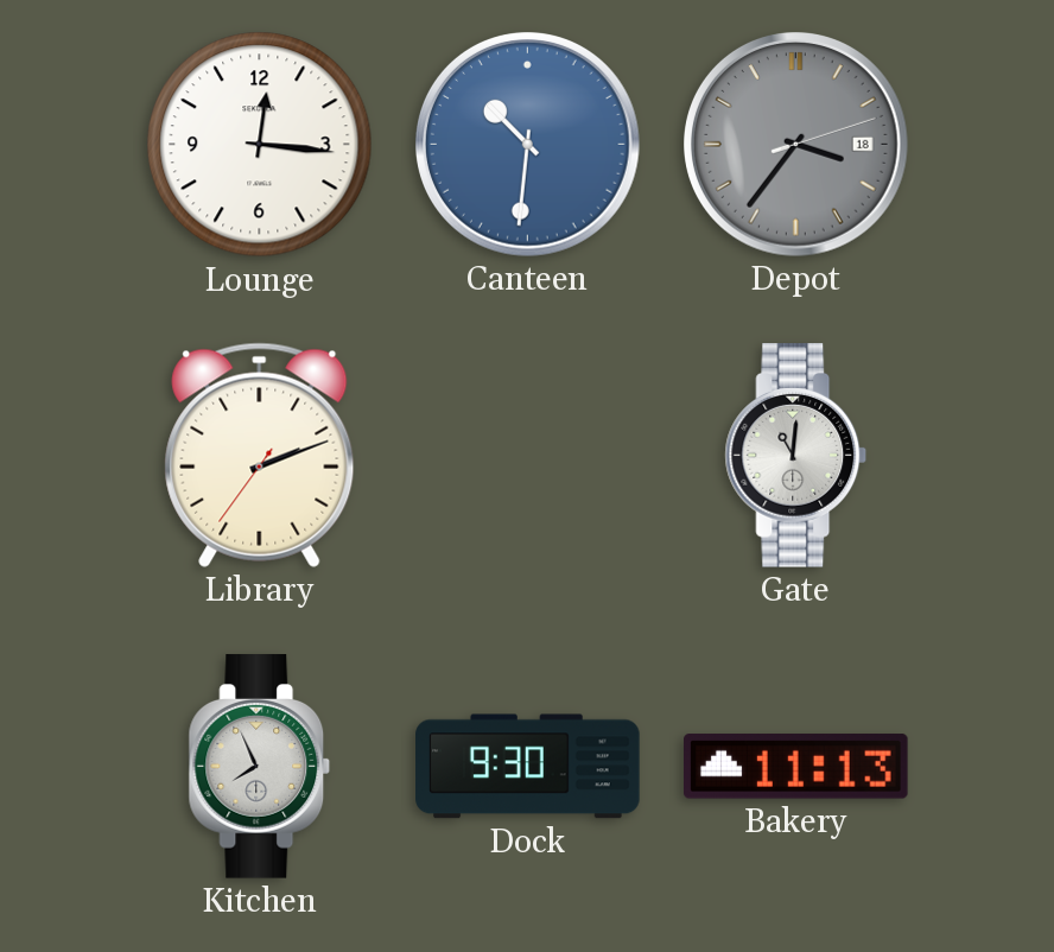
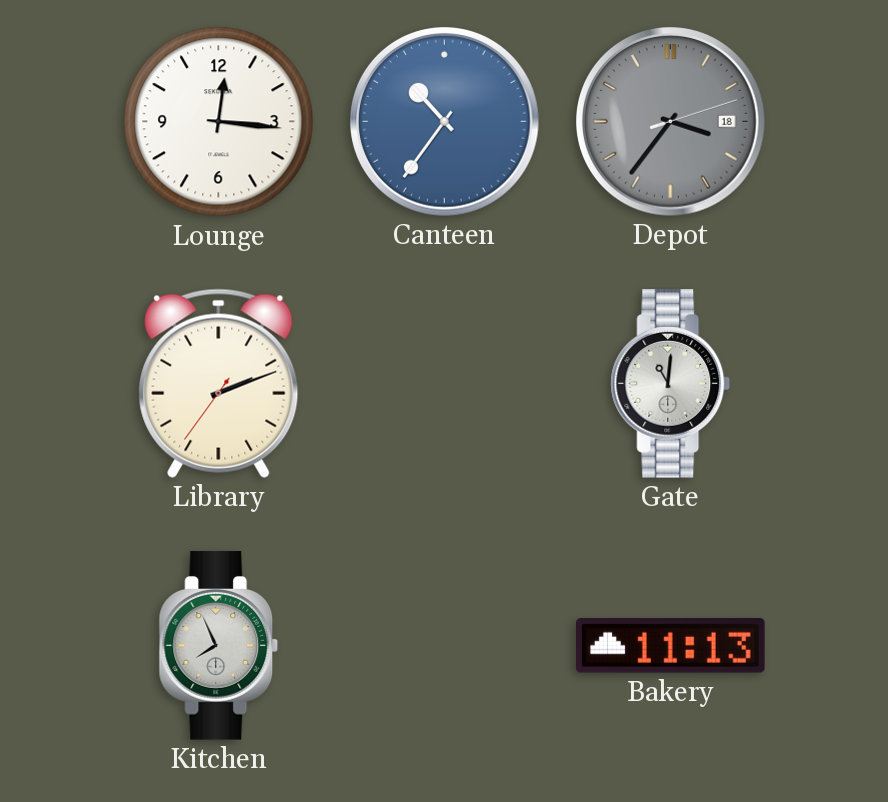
Canteen: 10:31 -> 10:36 (445, 122)
Dock: 9:30 -> none (528, 767)
